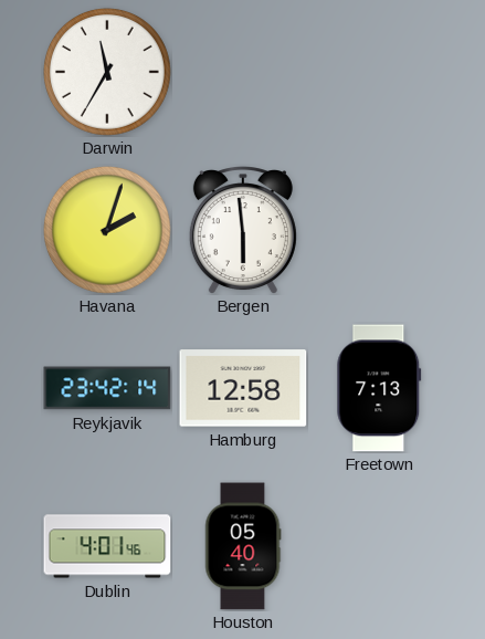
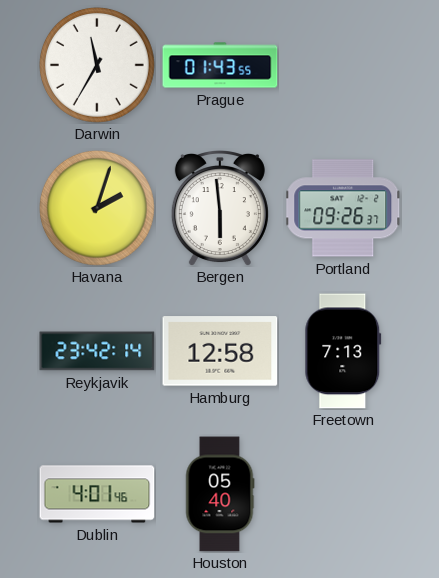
Prague: none -> 01:43 (220, 65)
Portland: none -> 09:26 (343, 208)
